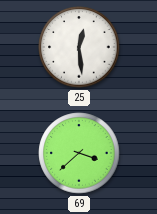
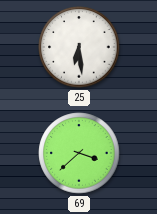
25: 12:29 -> 6:29 (79, 47)
